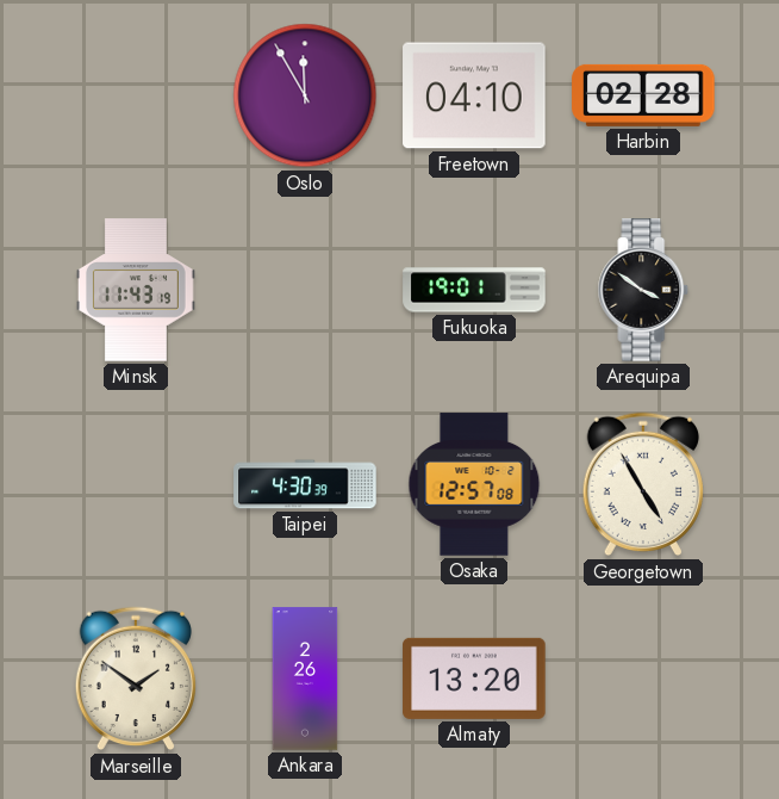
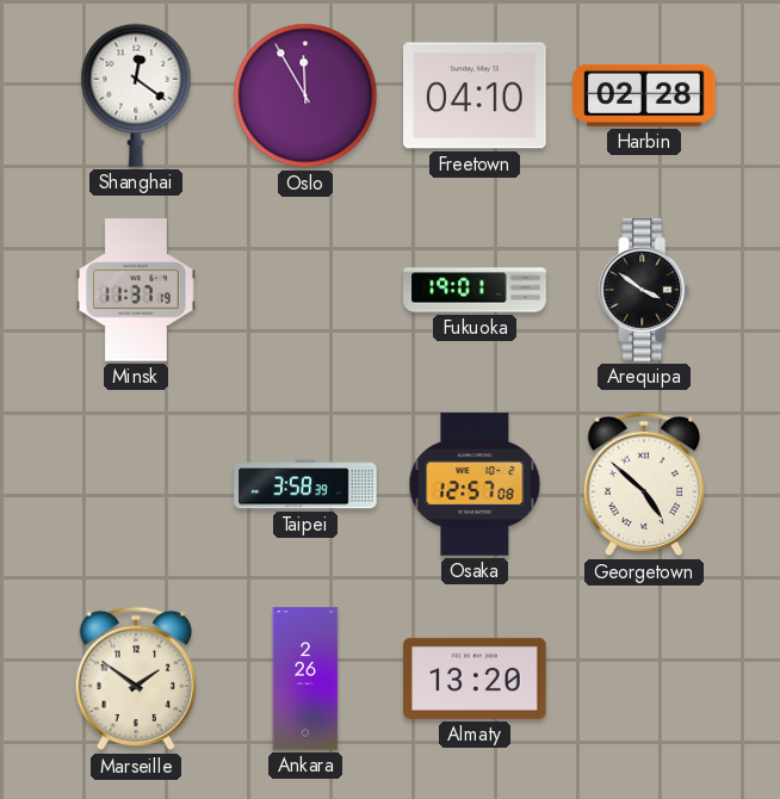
Shanghai: none -> 12:21 (136, 95)
Minsk: 11:43 -> 11:37 (136, 290)
Taipei: 4:30 -> 3:58 (305, 484)
Georgetown: 4:55 -> 4:52 (644, 484)
